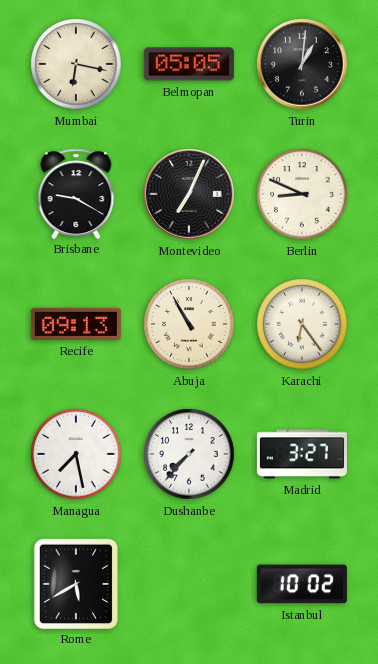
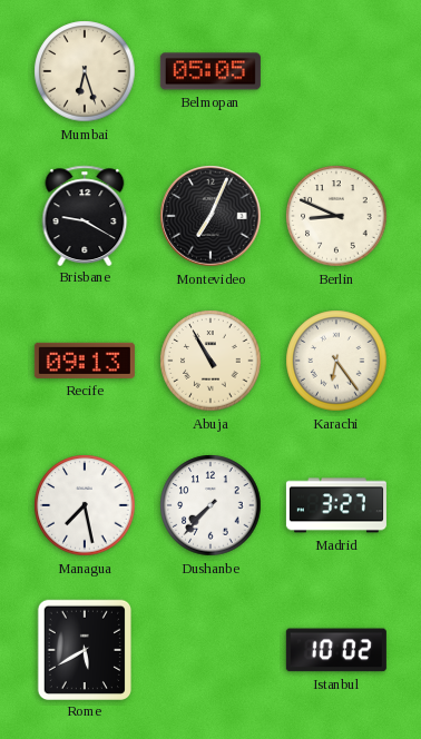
Mumbai: 6:17 -> 6:27 (85, 71)
Turin: 1:01 -> none (302, 64)
